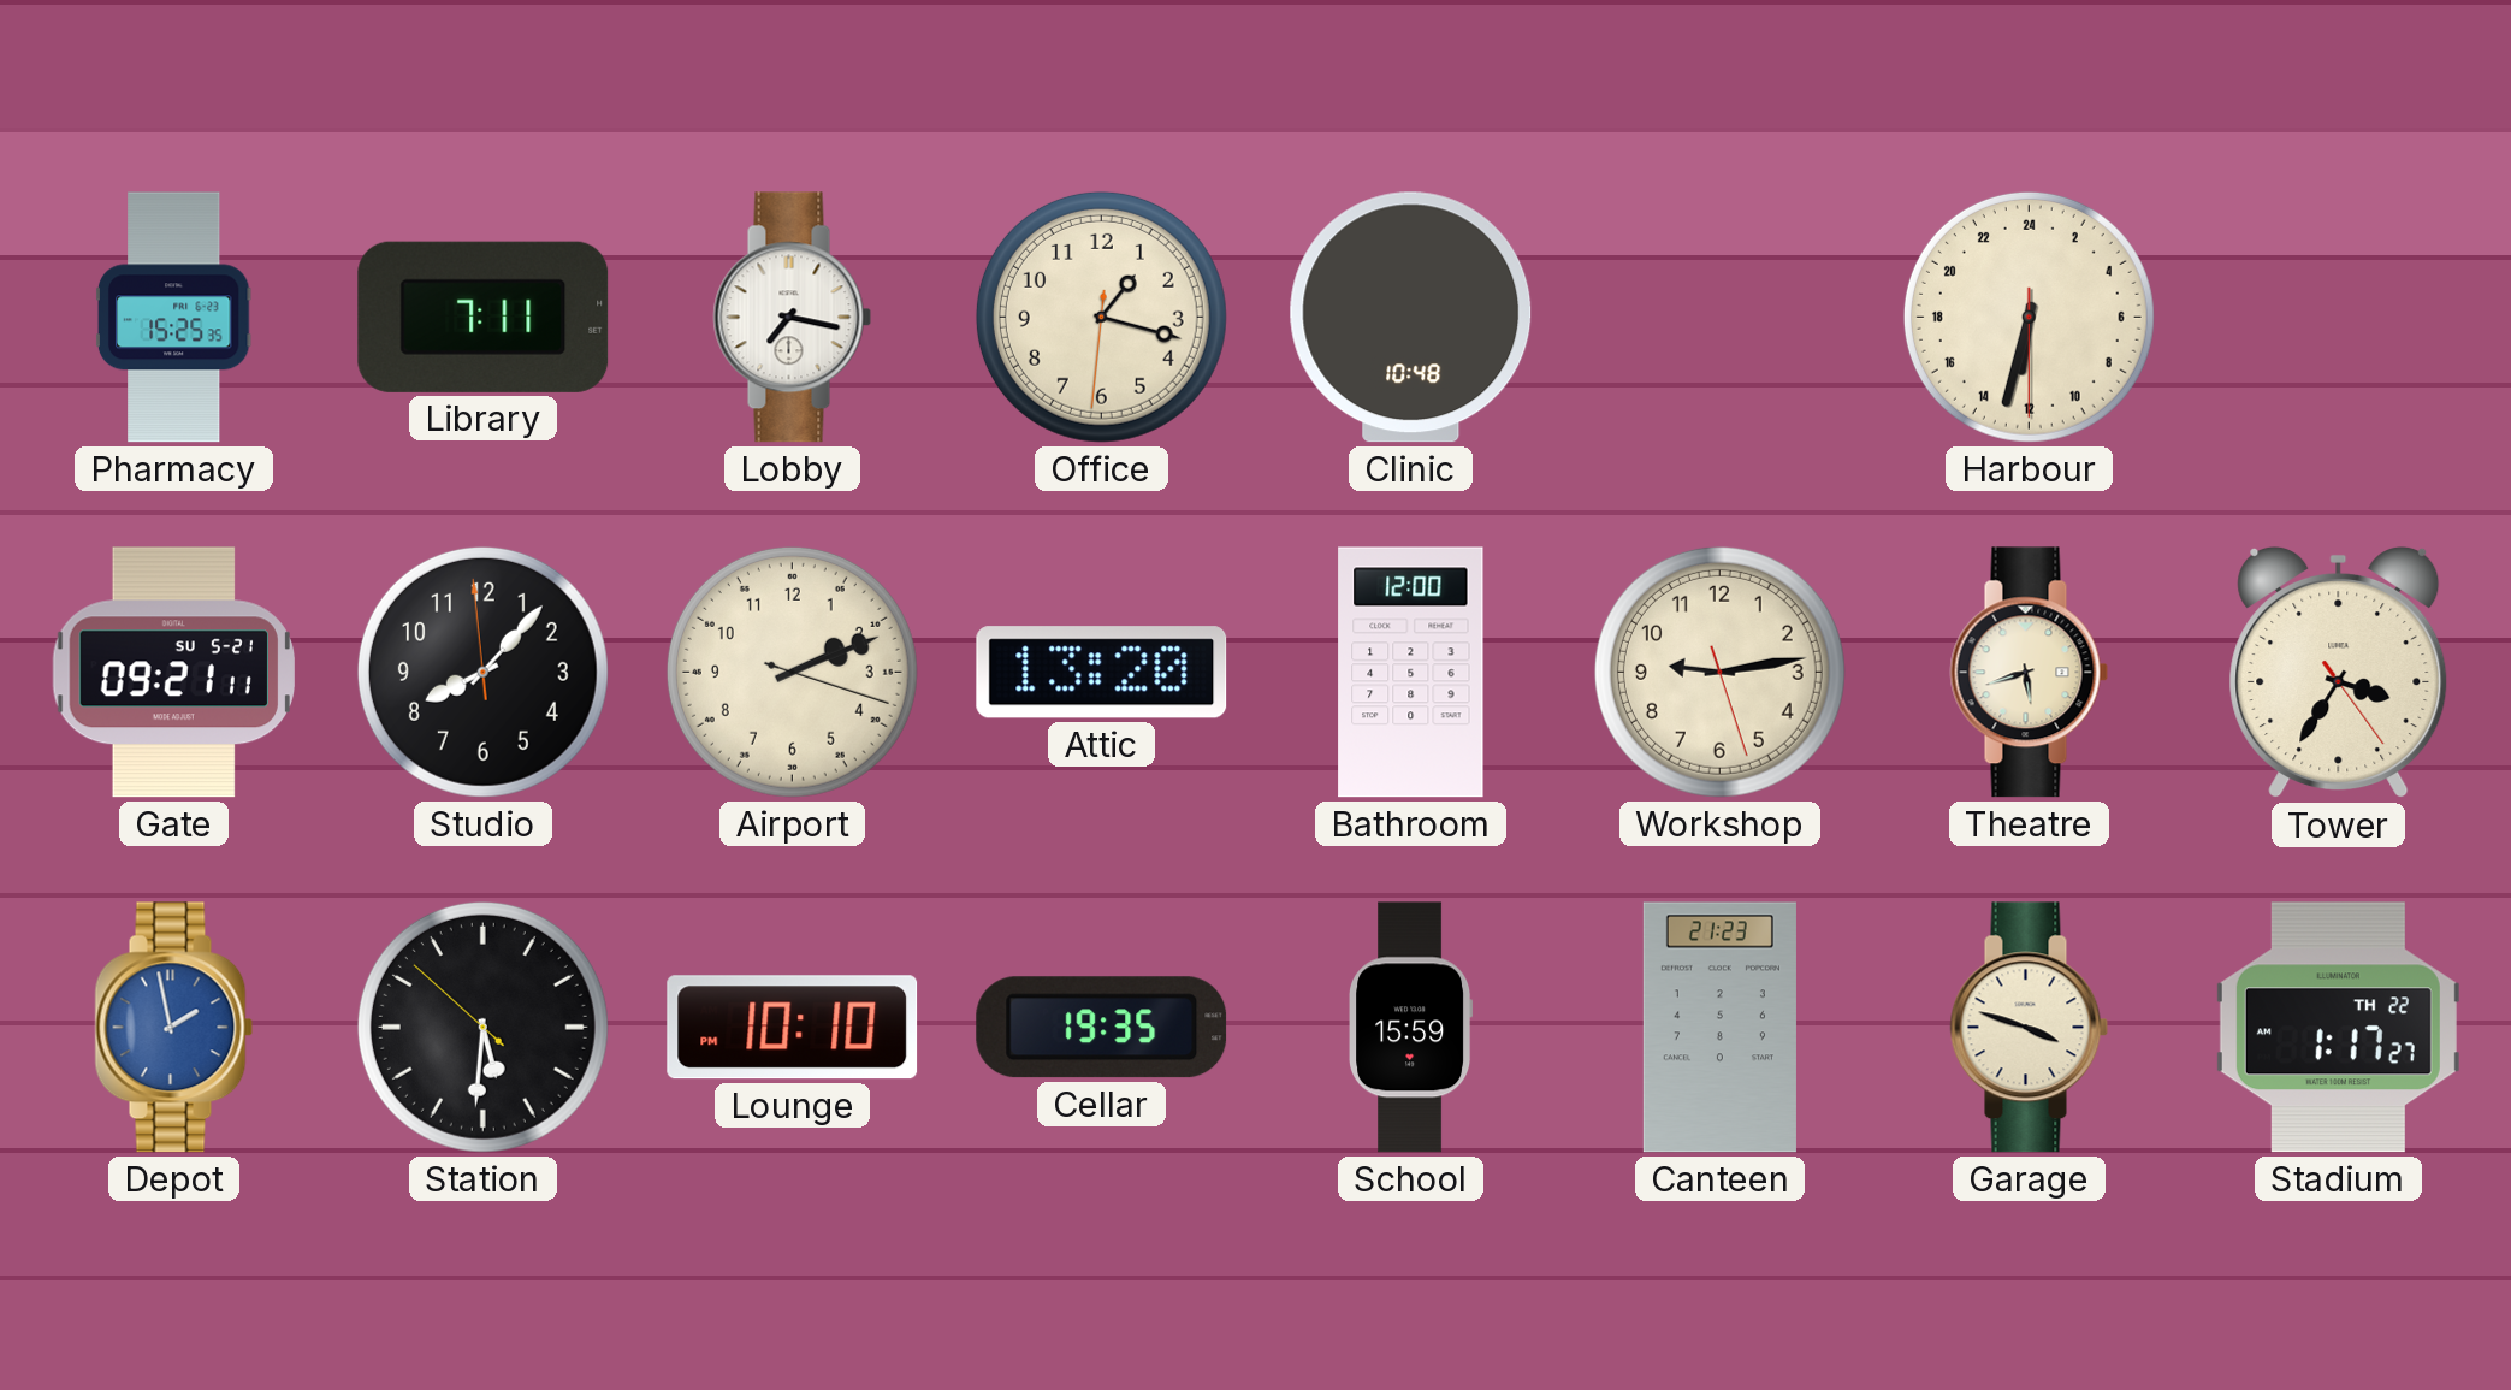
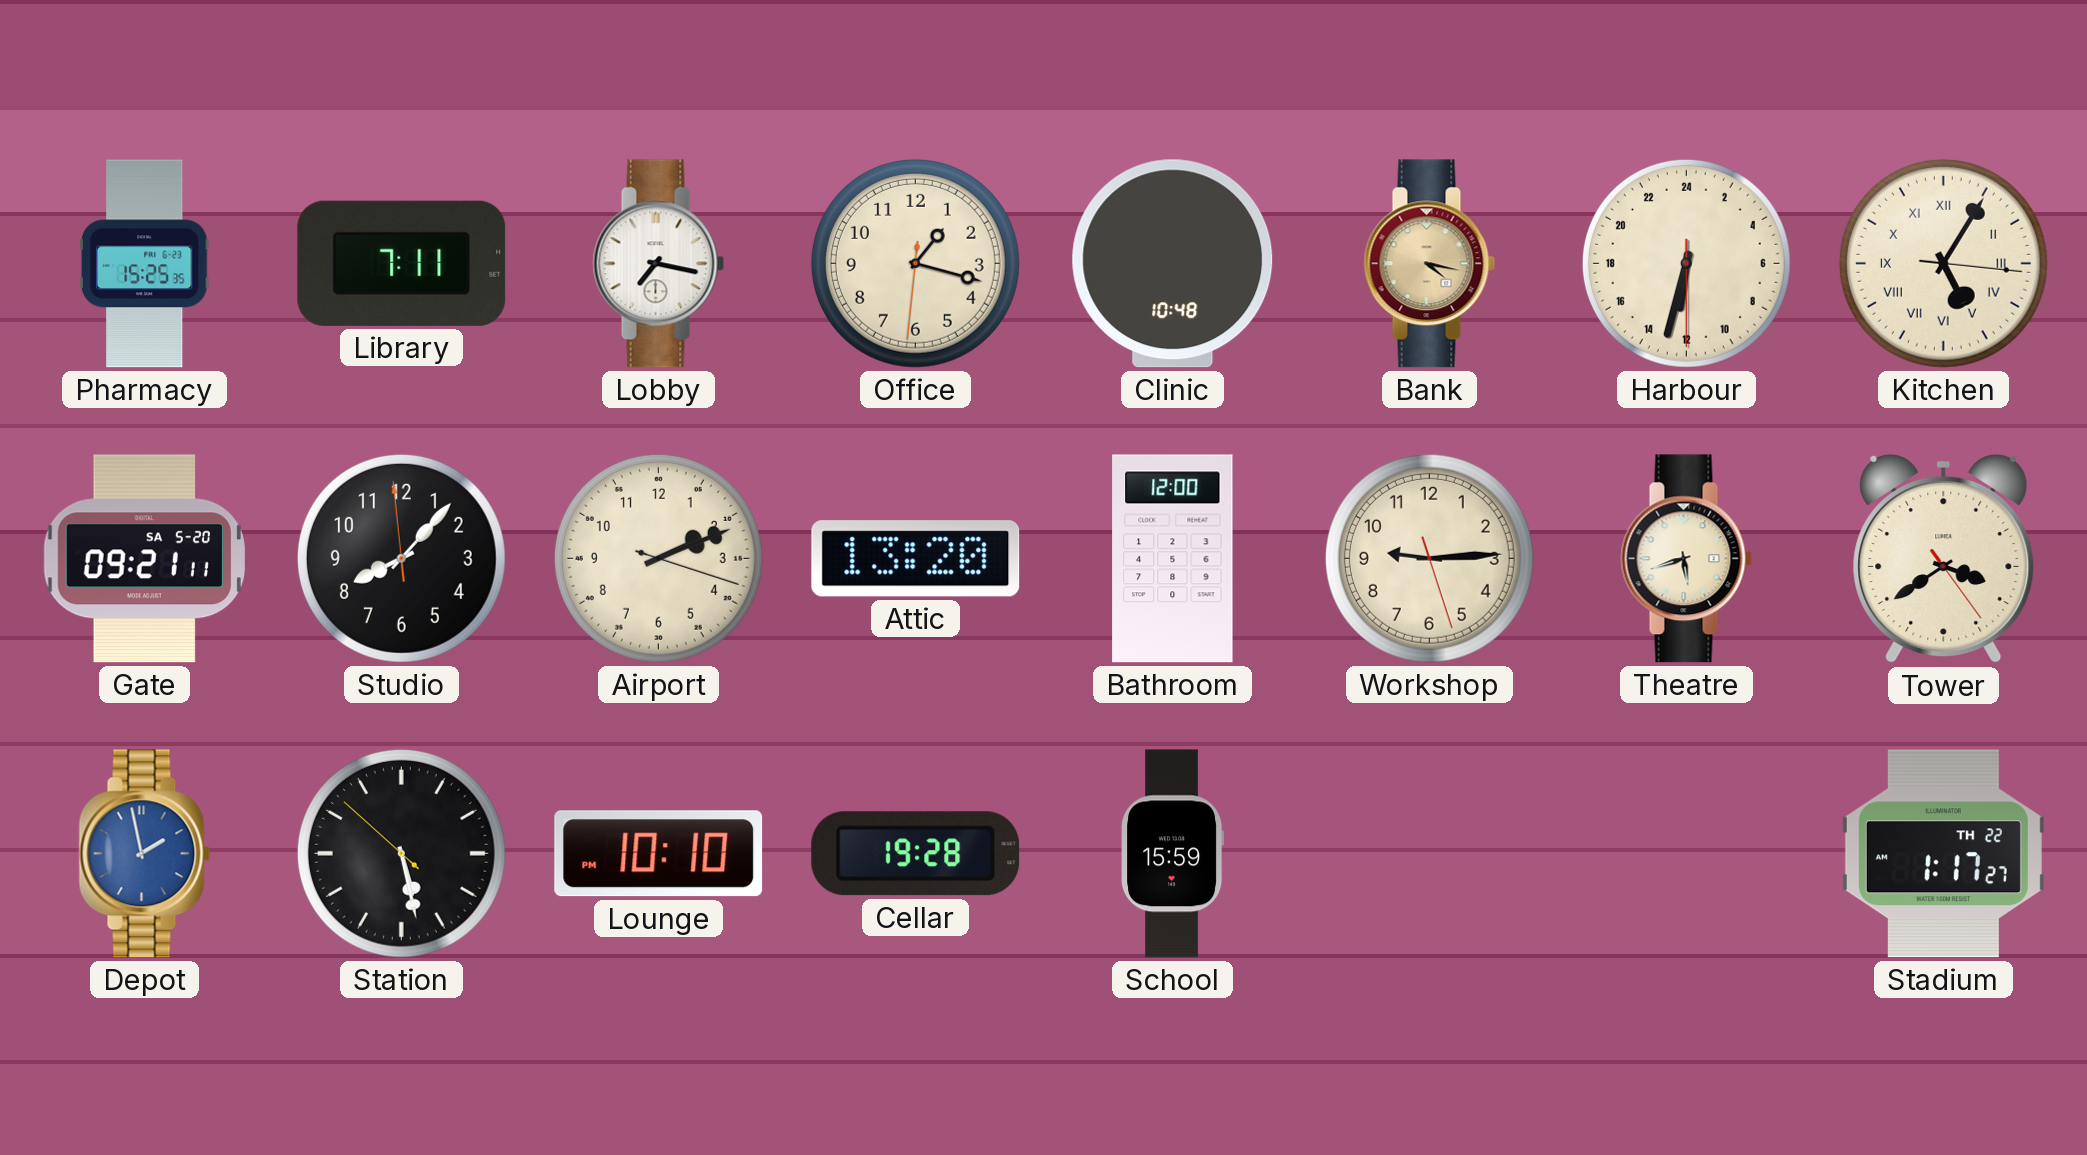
Bank: none -> 4:17 (1430, 264)
Kitchen: none -> 5:05 (1943, 263)
Gate date: SU 5-21 -> SA 5-20 (144, 559)
Workshop: 9:13 -> 9:14 (1429, 558)
Tower: 3:35 -> 3:39 (1944, 559)
Station: 5:30 -> 5:27 (401, 853)
Cellar: 19:35 -> 19:28 (916, 854)
Canteen: 21:23 -> none (1719, 1028)
Garage: 3:48 -> none (2030, 1028)
